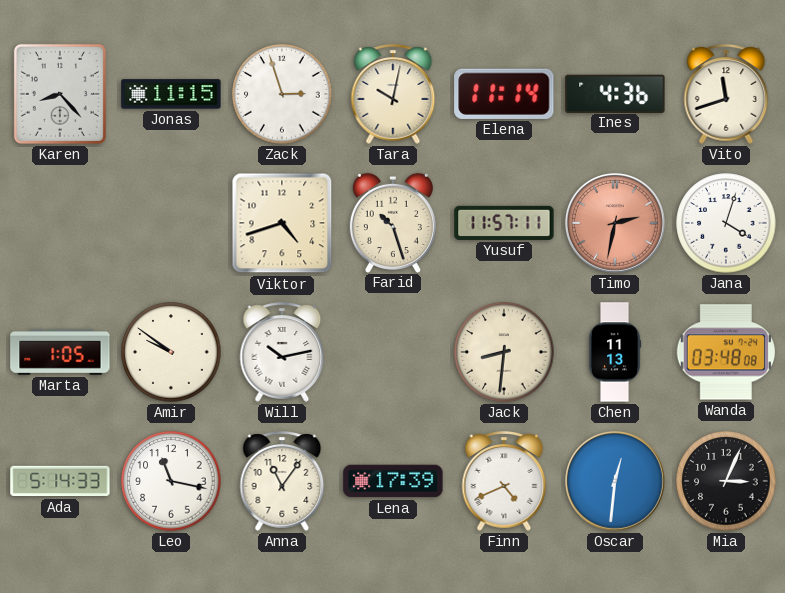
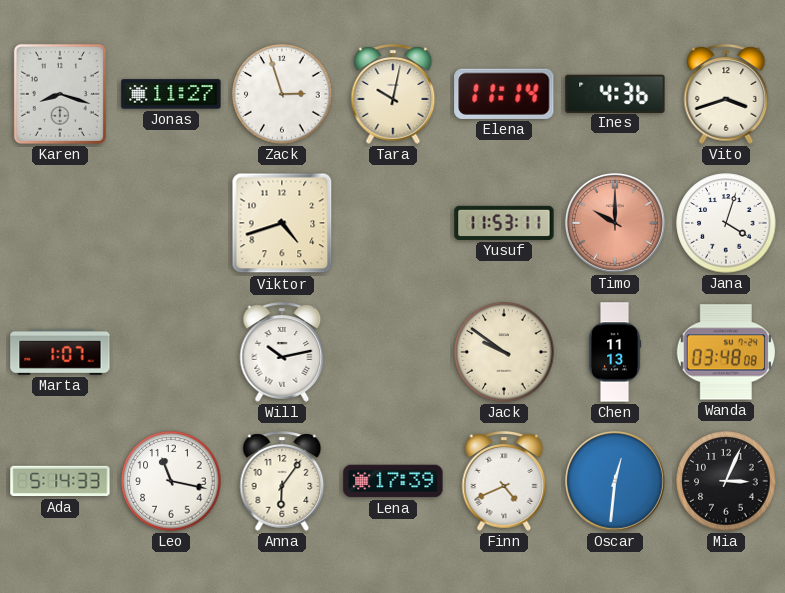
Karen: 8:23 -> 8:18 (60, 94)
Jonas: 11:15 -> 11:27 (171, 94)
Vito: 11:42 -> 3:42 (726, 94)
Farid: 10:27 -> none (393, 222)
Yusuf: 11:57 -> 11:53 (504, 223)
Timo: 2:32 -> 10:00 (615, 223)
Marta: 1:05 -> 1:07 (60, 352)
Amir: 9:51 -> none (171, 352)
Jack: 8:31 -> 9:51 (504, 352)
Anna: 11:06 -> 6:06 (282, 481)
